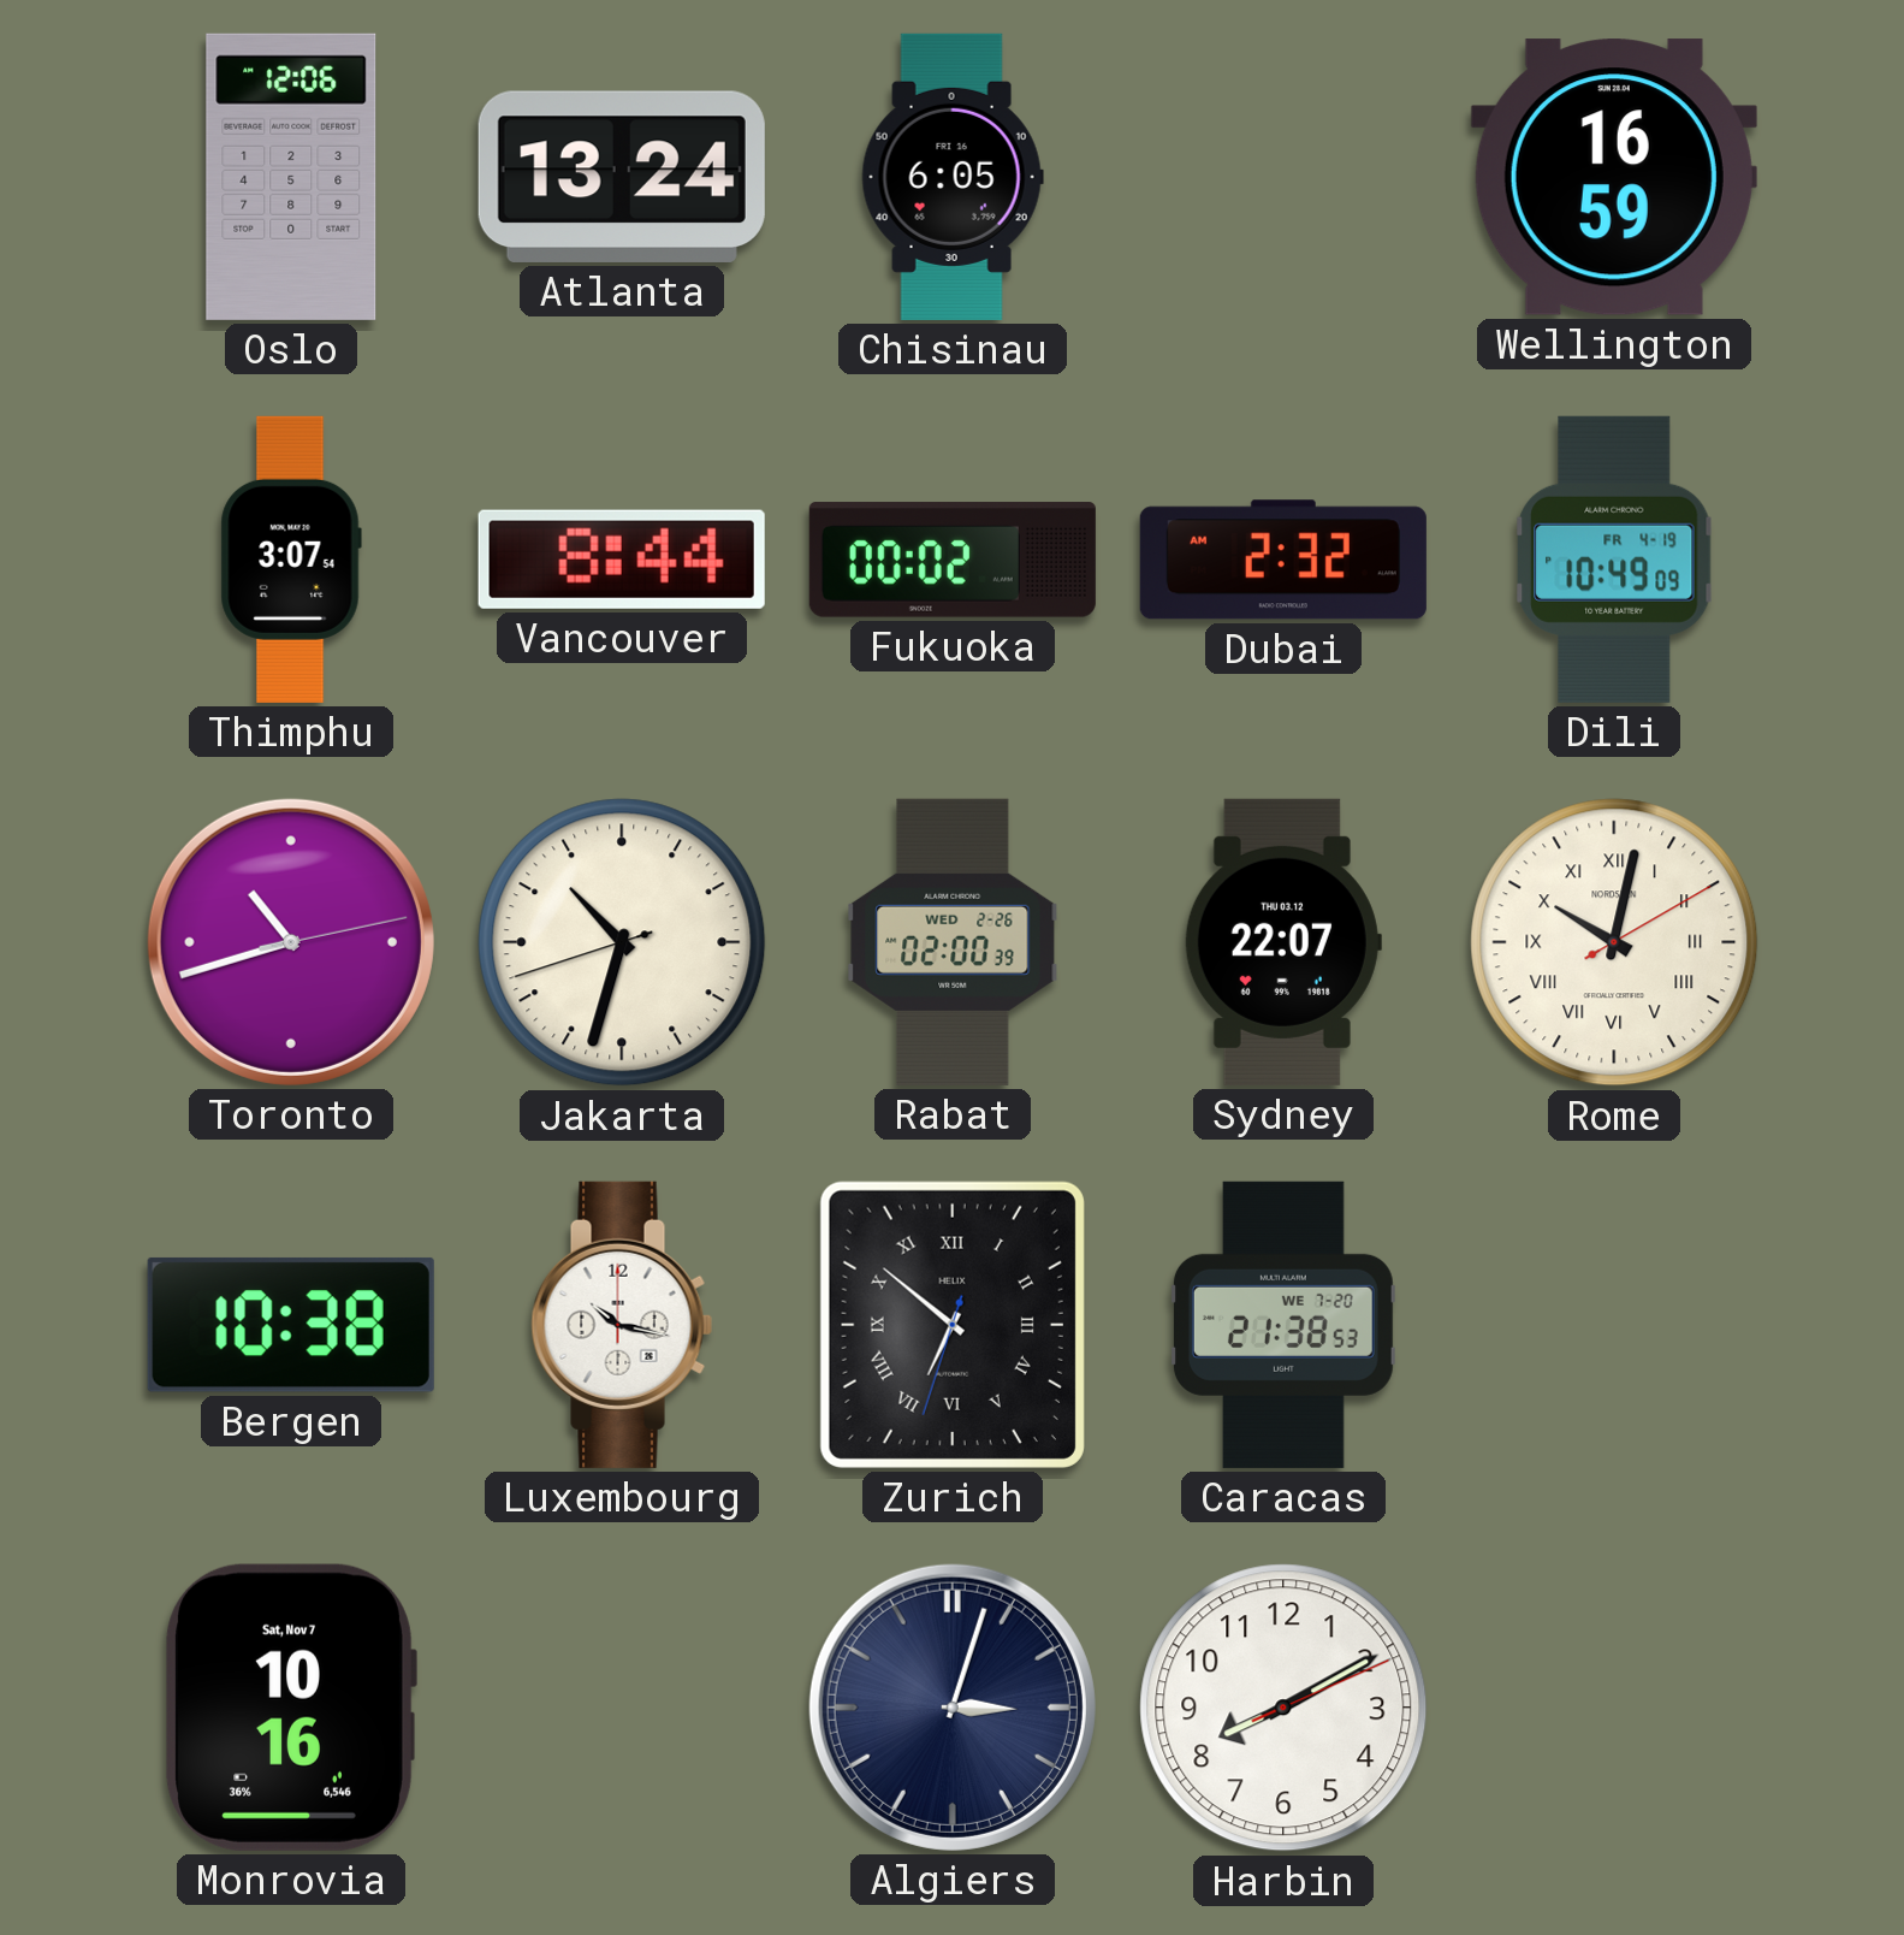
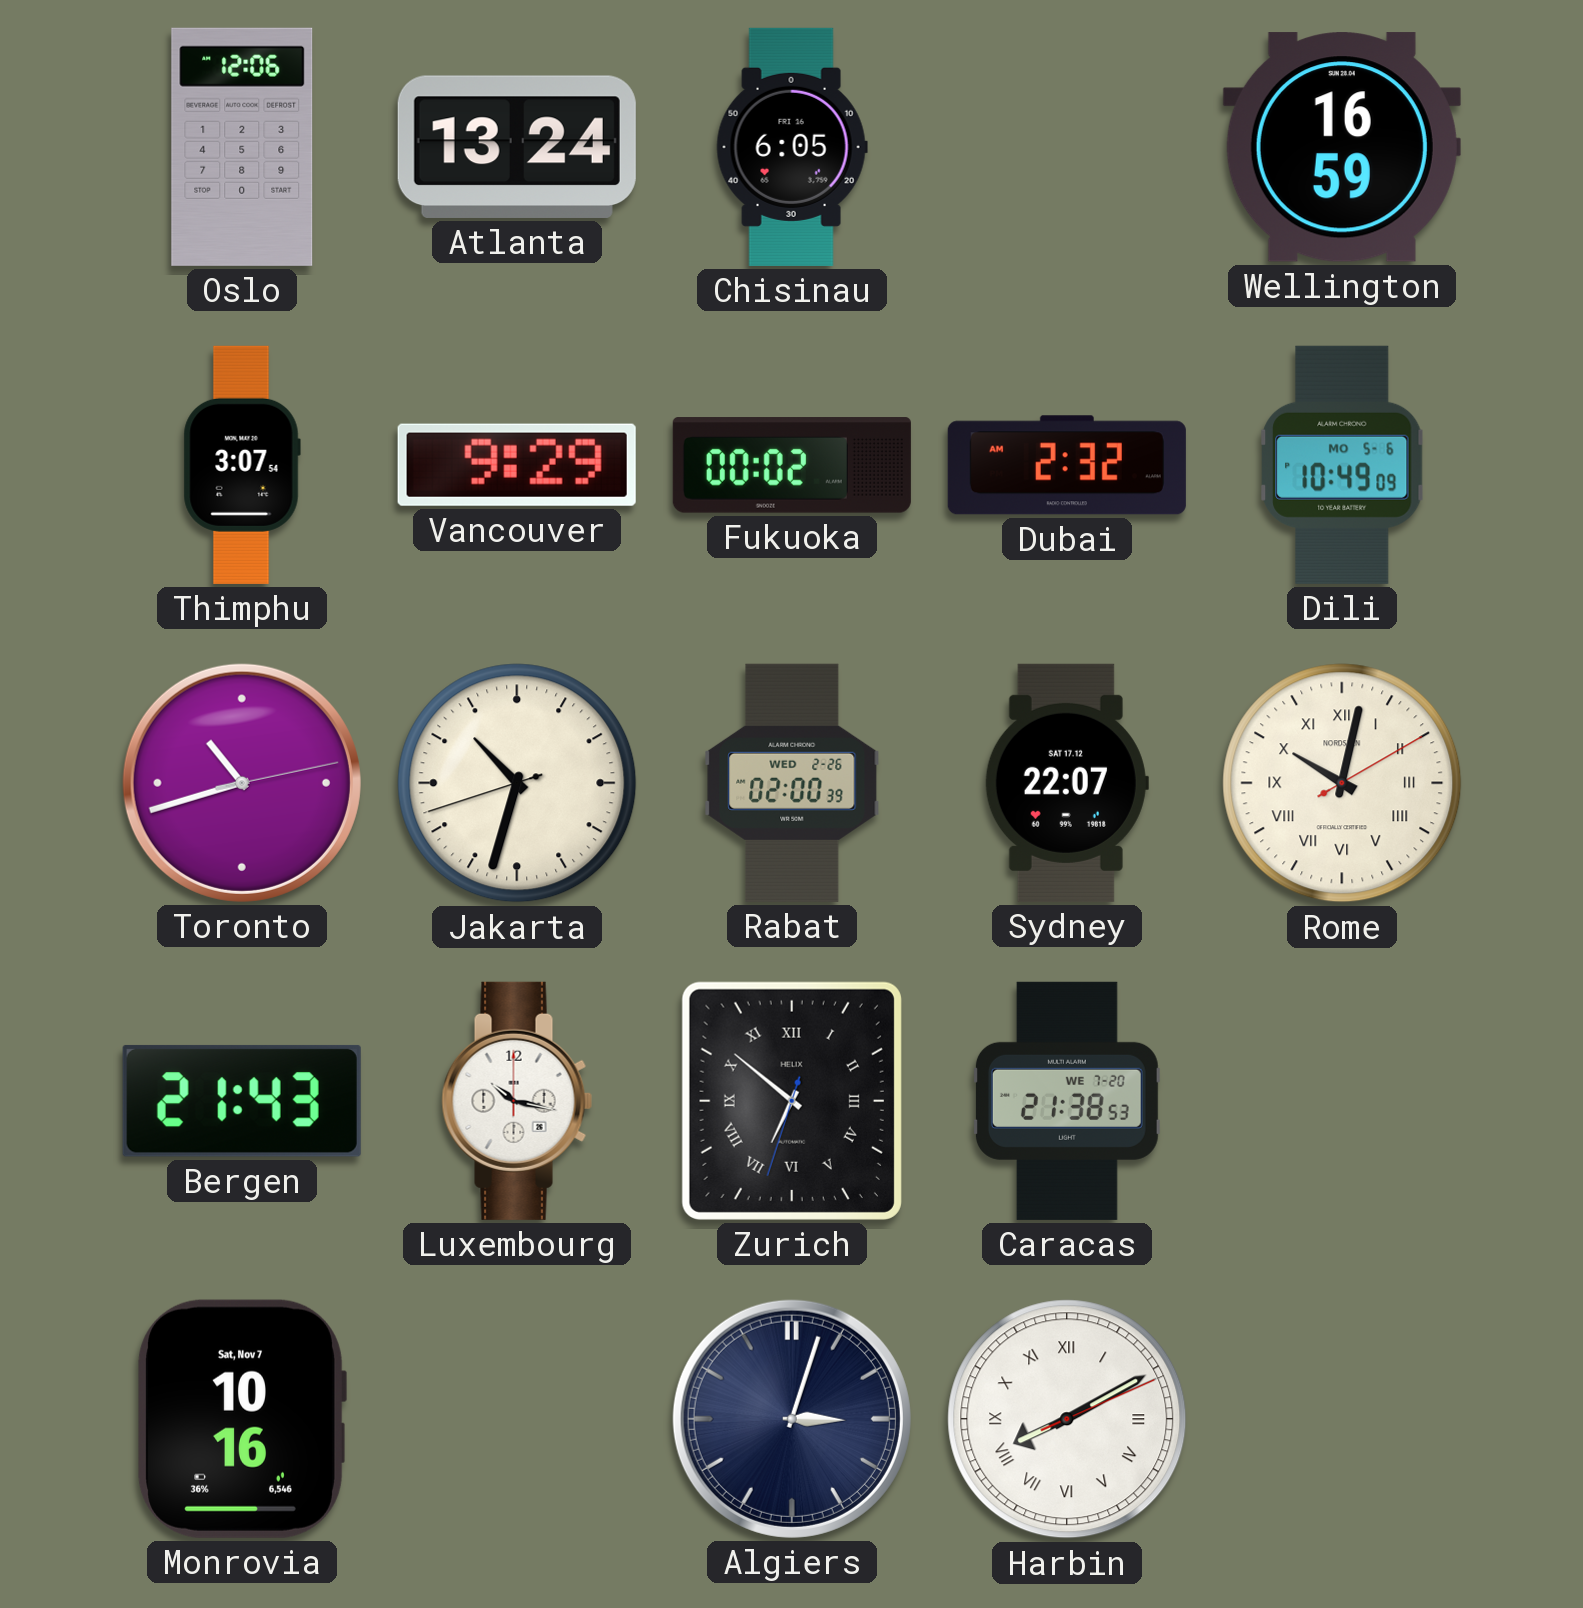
Vancouver: 8:44 -> 9:29 (517, 465)
Dili date: FR 4-19 -> MO 5-6 (1342, 465)
Sydney date: THU 03.12 -> SAT 17.12 (1067, 783)
Bergen: 10:38 -> 21:43 (242, 1101)
Harbin numerals: Arabic -> Roman (1067, 1419)
